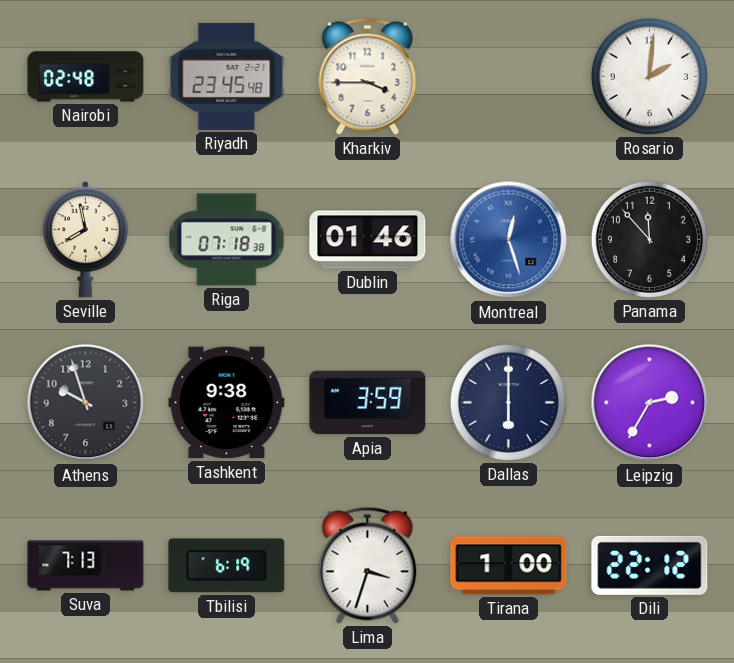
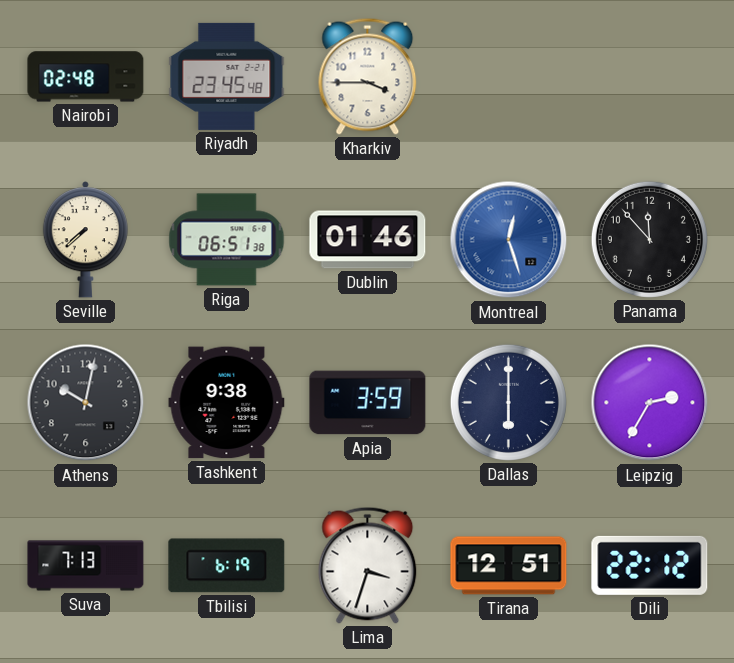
Rosario: 2:01 -> none (649, 76)
Seville: 7:58 -> 7:38 (85, 240)
Riga: 07:18 -> 06:51 (227, 240)
Athens: 9:57 -> 10:02 (86, 403)
Tirana: 1:00 -> 12:51 (509, 566)
